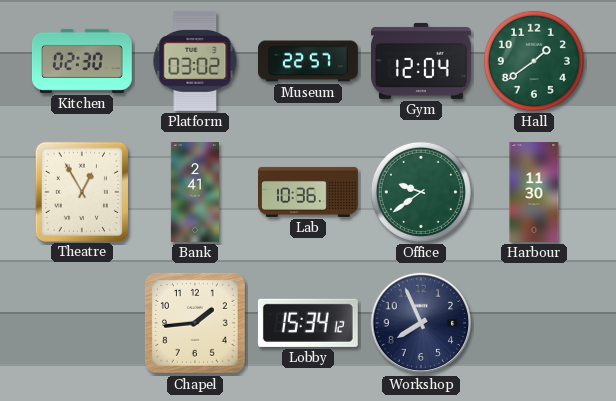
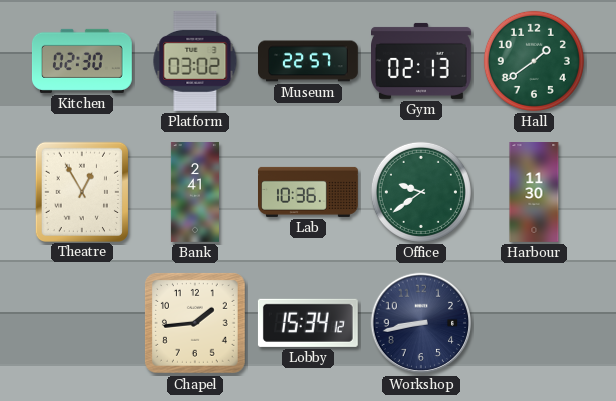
Gym: 12:04 -> 02:13 (422, 61)
Workshop: 7:56 -> 8:43 (421, 323)
